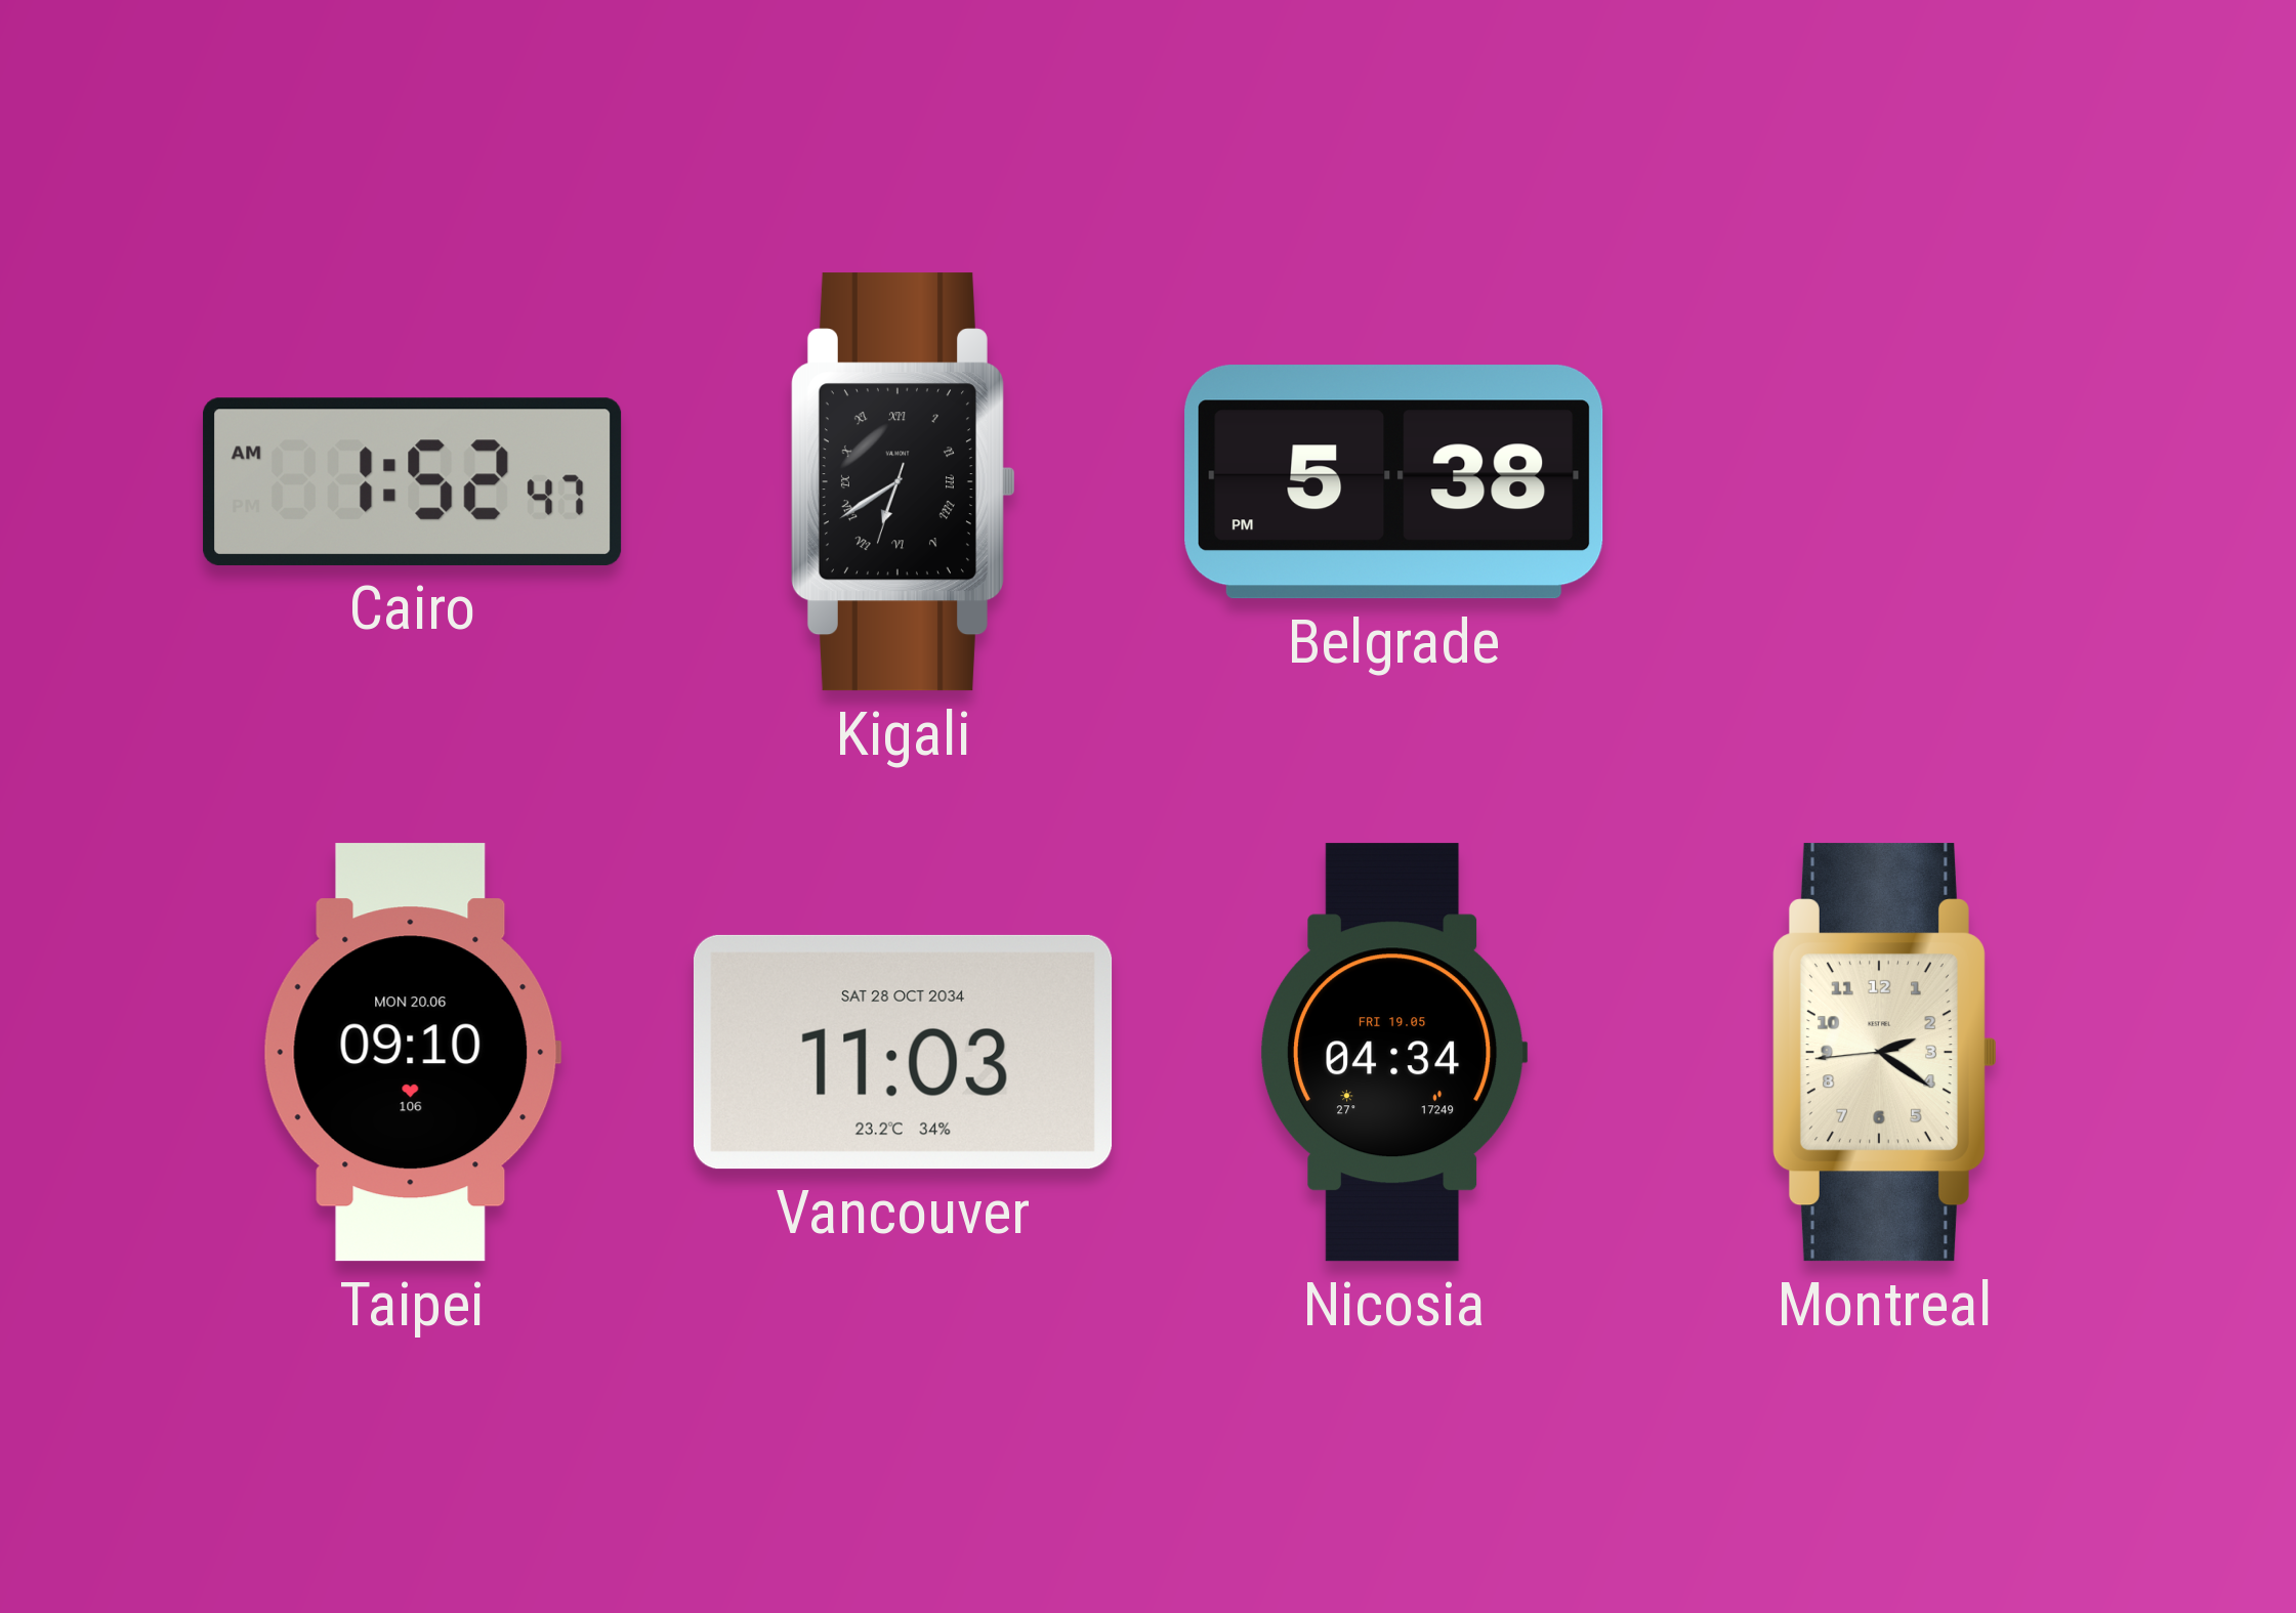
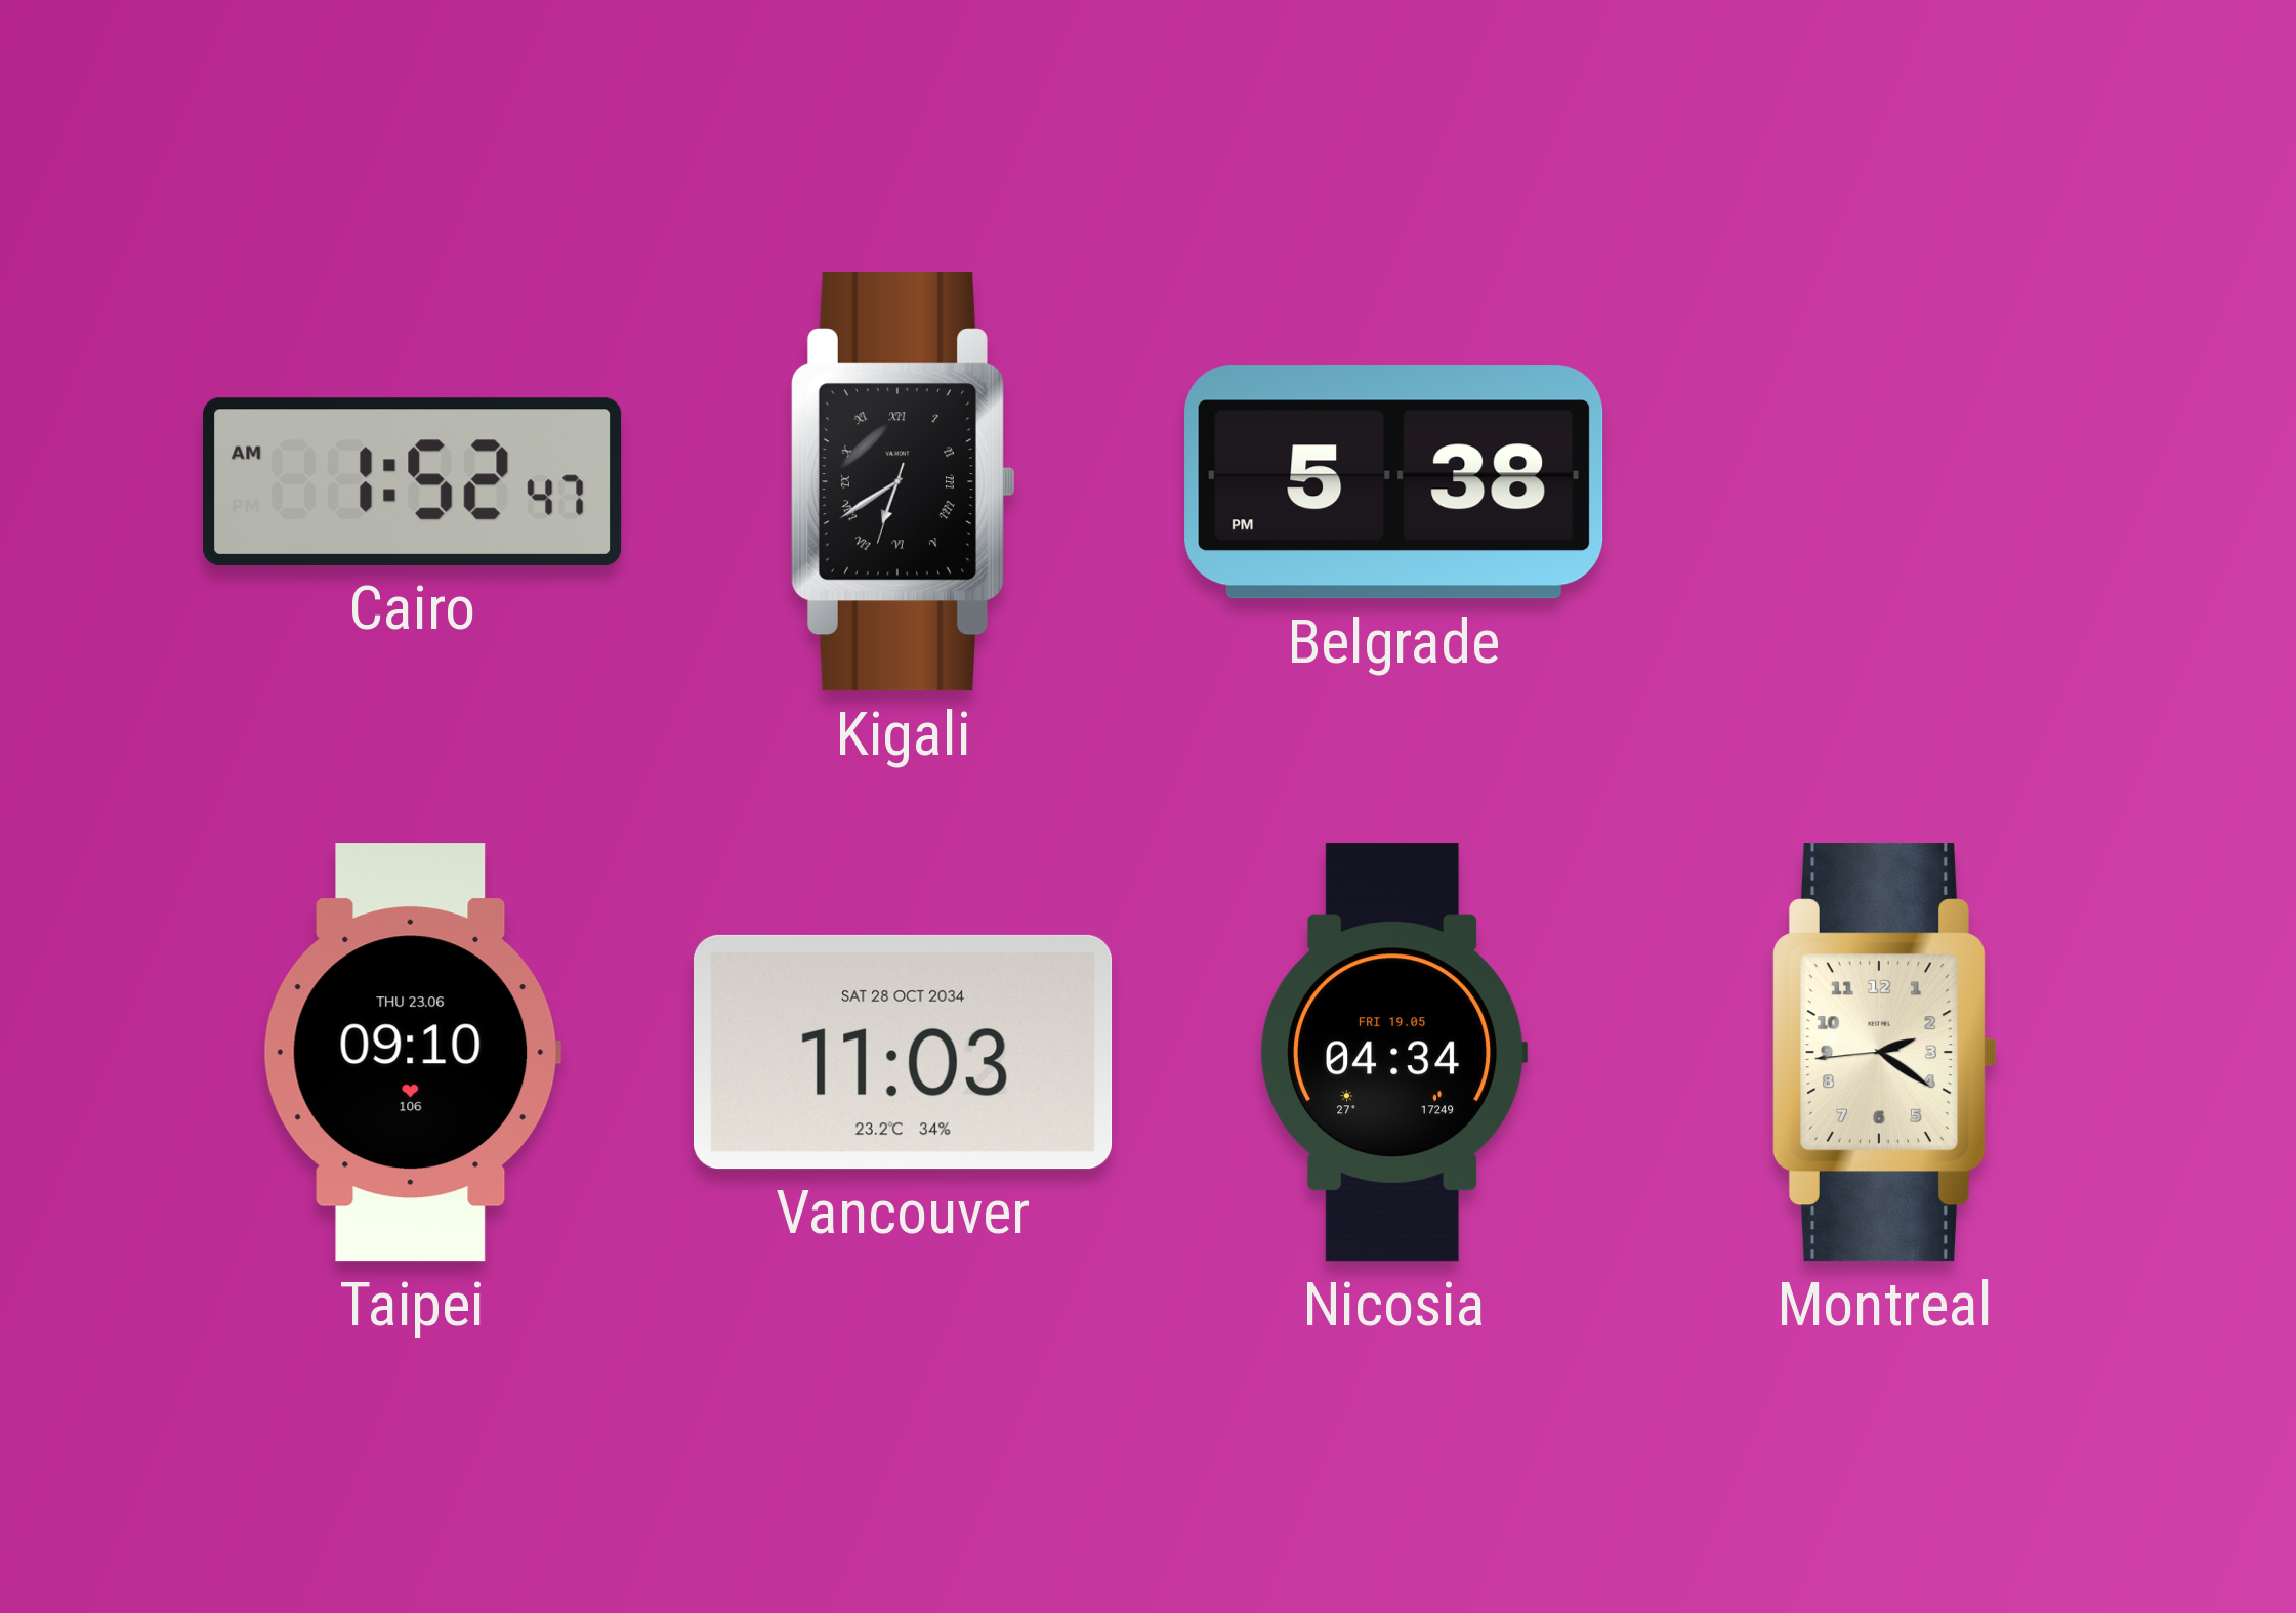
Taipei date: MON 20.06 -> THU 23.06 (412, 1053)
